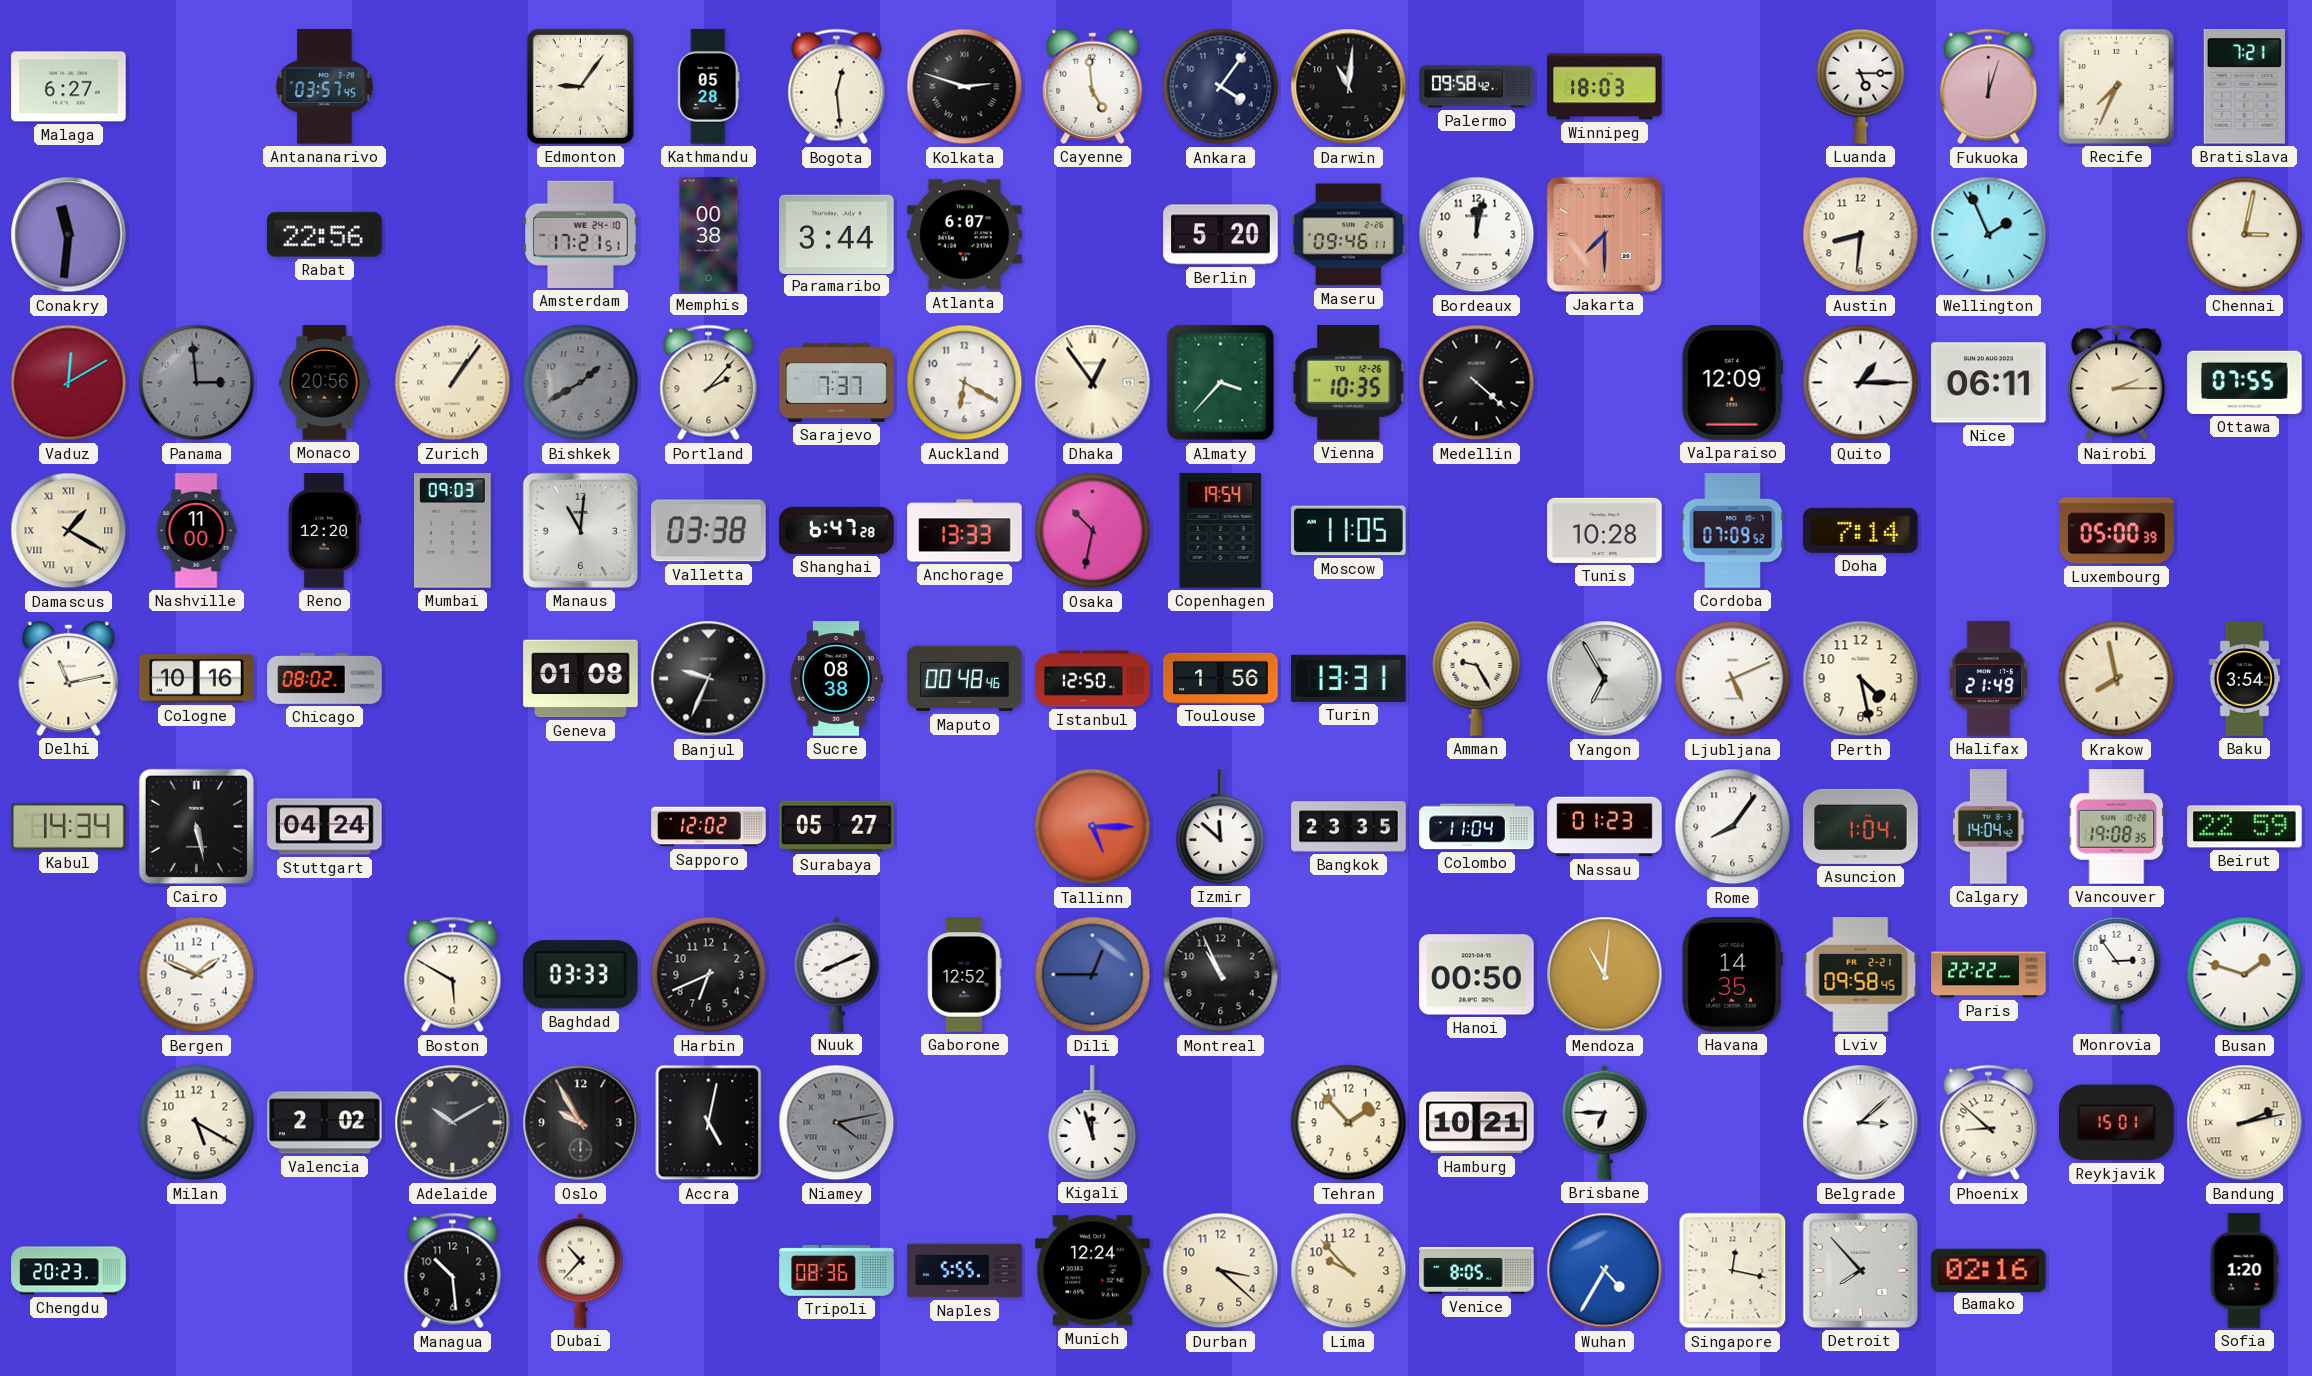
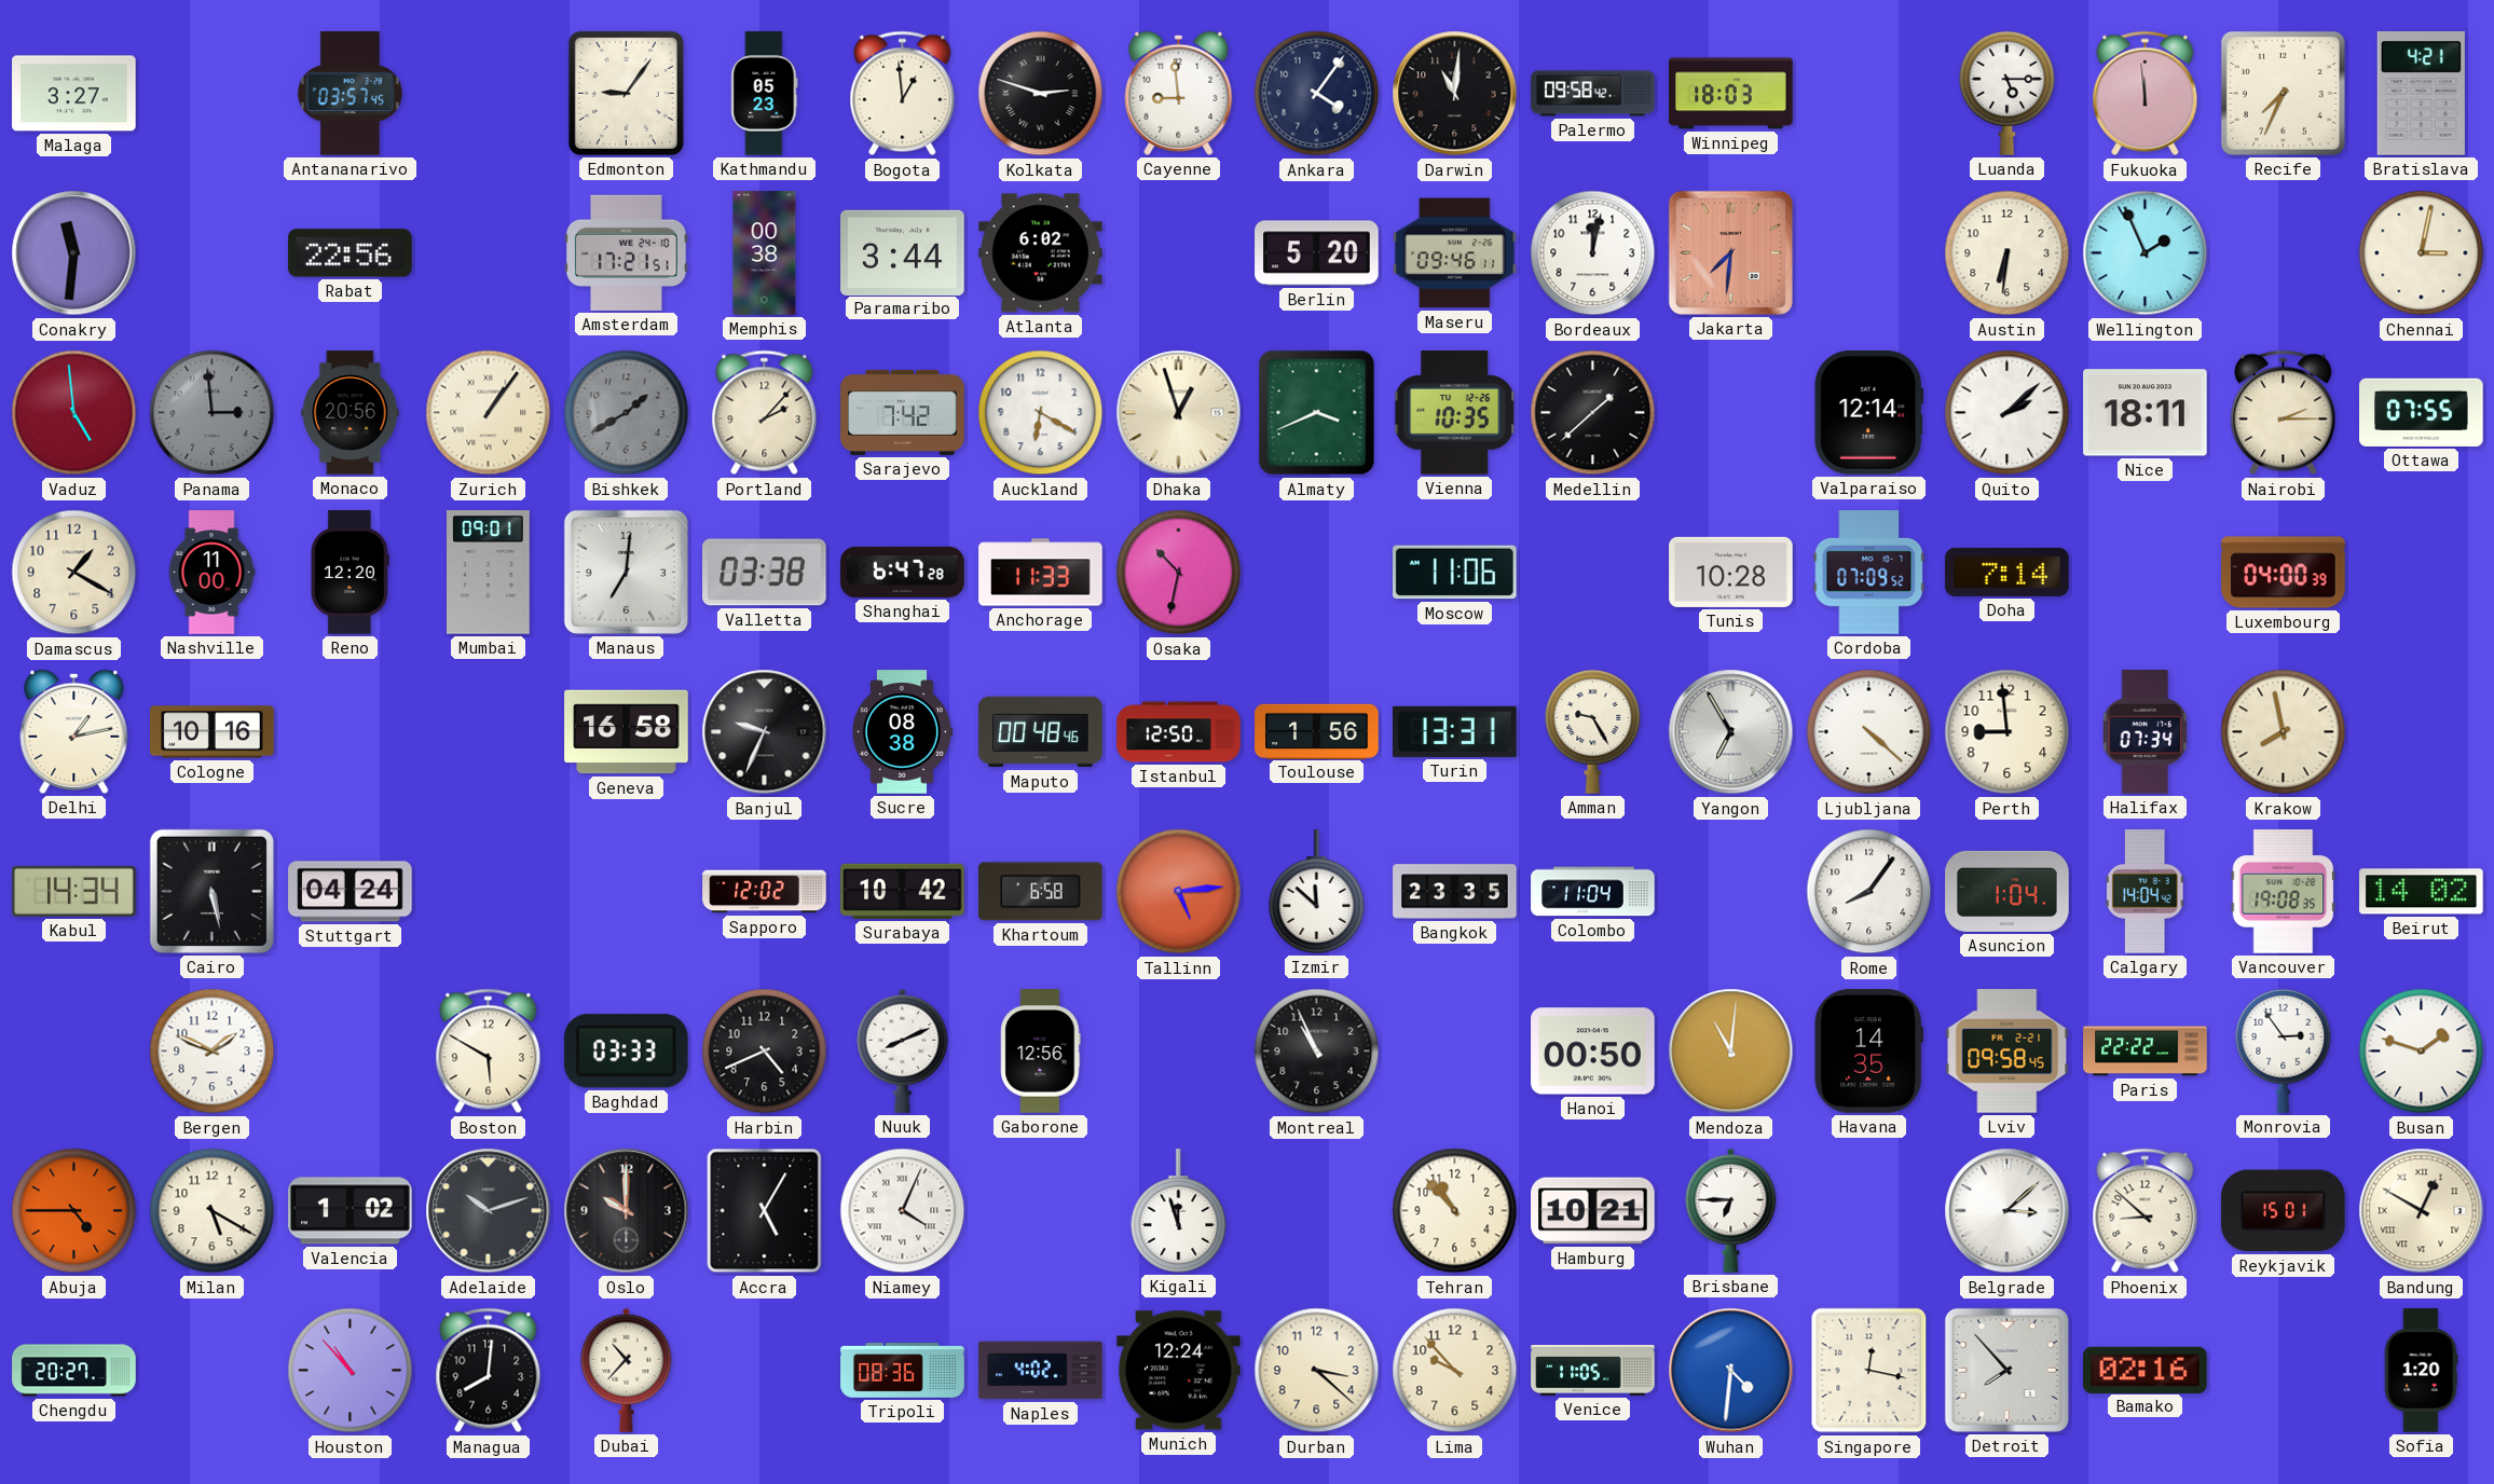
Malaga: 6:27 -> 3:27 (74, 94)
Kathmandu: 05:28 -> 05:23 (765, 94)
Bogota: 12:29 -> 12:59 (903, 94)
Cayenne: 4:59 -> 8:59 (1179, 93)
Fukuoka: 12:03 -> 11:59 (2146, 94)
Bratislava: 7:21 -> 4:21 (2421, 94)
Atlanta: 6:07 -> 6:02 (1041, 253)
Jakarta: 7:30 -> 7:31 (1730, 252)
Austin: 8:31 -> 6:31 (2007, 253)
Vaduz: 12:10 -> 4:59 (74, 413)
Sarajevo: 7:37 -> 7:42 (903, 412)
Dhaka: 12:54 -> 12:57 (1179, 413)
Almaty: 3:37 -> 3:41 (1317, 413)
Medellin: 4:22 -> 1:38 (1593, 413)
Valparaiso: 12:09 -> 12:14 (1868, 413)
Quito: 1:15 -> 2:08 (2007, 413)
Nice: 06:11 -> 18:11 (2146, 413)
Damascus numerals: Roman -> Arabic (74, 573)
Mumbai: 09:03 -> 09:01 (489, 573)
Manaus: 11:01 -> 7:01 (626, 572)
Anchorage: 13:33 -> 11:33 (1041, 573)
Copenhagen: 19:54 -> none (1221, 531)
Moscow: 11:05 -> 11:06 (1455, 573)
Luxembourg: 05:00 -> 04:00 (2284, 573)
Delhi: 11:13 -> 1:13 (74, 731)
Chicago: 08:02 -> none (325, 678)
Geneva: 01:08 -> 16:58 (627, 732)
Ljubljana: 5:11 -> 4:22 (1869, 732)
Perth: 4:28 -> 8:59 (2007, 732)
Halifax: 21:49 -> 07:34 (2146, 732)
Baku: 3:54 -> none (2245, 679)
Surabaya: 05:27 -> 10:42 (903, 891)
Khartoum: none -> 6:58 (1041, 892)
Tallinn: 5:15 -> 5:14 (1179, 892)
Nassau: 01:23 -> none (1605, 827)
Beirut: 22:59 -> 14:02 (2422, 892)
Harbin: 6:41 -> 4:41 (765, 1052)
Gaborone: 12:52 -> 12:56 (1041, 1052)
Dili: 12:45 -> none (1093, 975)
Abuja: none -> 4:45 (74, 1211)
Valencia: 2:02 -> 1:02 (351, 1211)
Adelaide: 10:10 -> 10:12 (489, 1211)
Oslo: 9:55 -> 10:00 (627, 1211)
Accra: 5:02 -> 5:05 (765, 1211)
Niamey: 4:13 -> 4:04 (903, 1211)
Niamey dial: grey -> white (903, 1211)
Tehran: 1:53 -> 10:53 (1455, 1211)
Bandung: 2:13 -> 12:50 (2422, 1211)
Chengdu: 20:23 -> 20:27 (74, 1371)
Houston: none -> 10:53 (351, 1371)
Managua: 10:29 -> 8:01 (489, 1371)
Naples: 5:55 -> 4:02 (1041, 1371)
Venice: 8:05 -> 11:05 (1593, 1371)
Wuhan: 4:35 -> 4:31 (1731, 1371)
